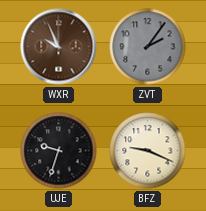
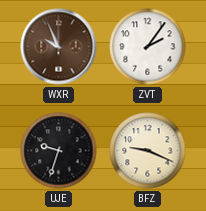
ZVT dial: grey -> white (148, 47)
